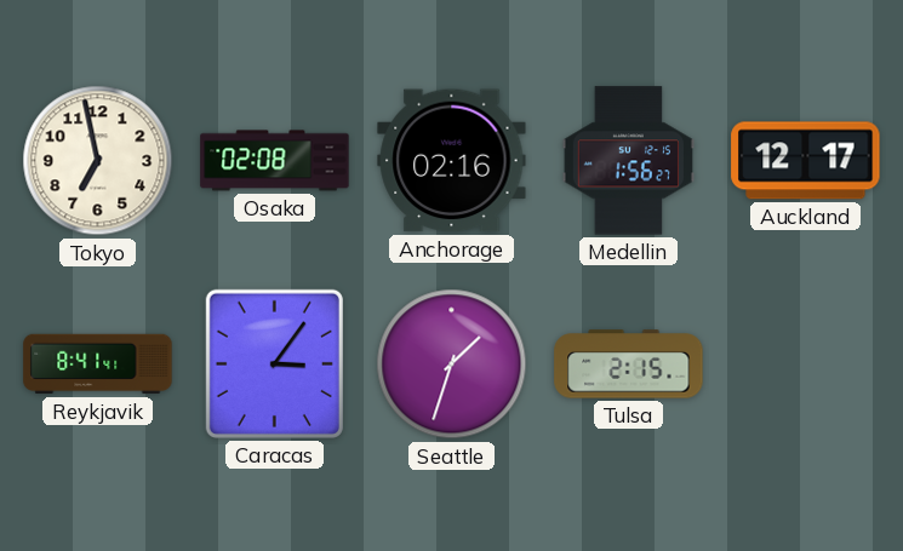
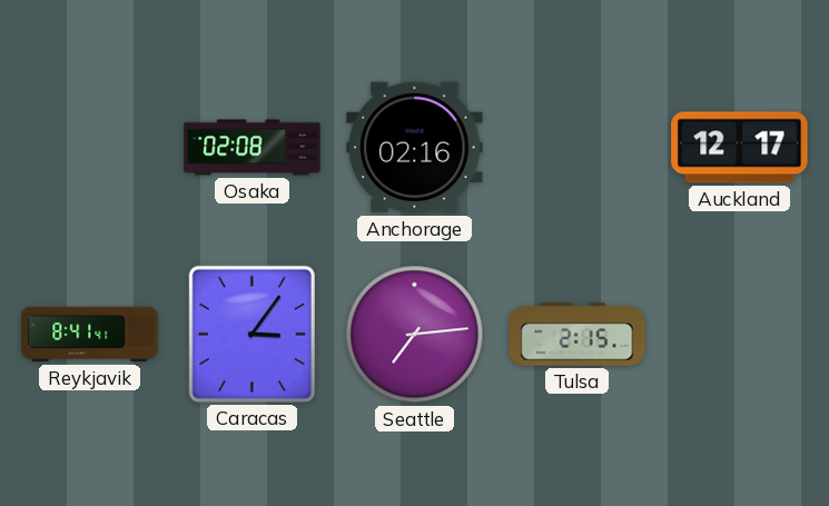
Tokyo: 6:58 -> none (98, 161)
Medellin: 1:56 -> none (628, 161)
Seattle: 1:33 -> 7:14 (415, 335)
